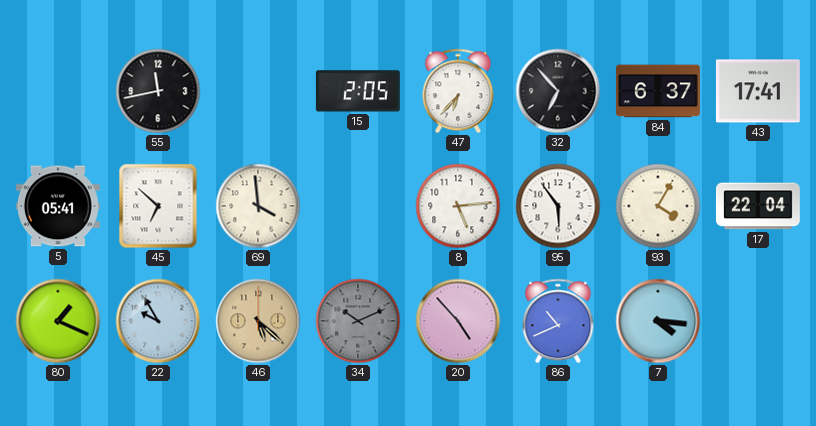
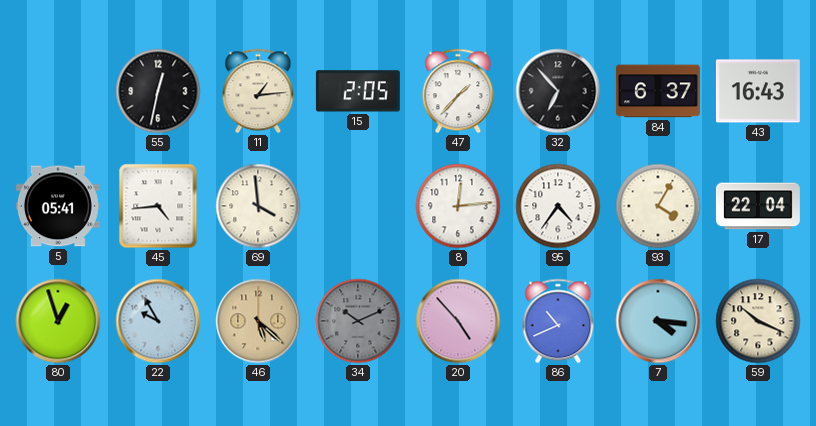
55: 11:43 -> 12:32 (158, 91)
11: none -> 1:14 (258, 91)
47: 6:37 -> 1:37 (458, 91)
43: 17:41 -> 16:43 (758, 91)
45: 6:52 -> 4:44 (158, 206)
8: 5:14 -> 12:14 (458, 206)
95: 5:54 -> 4:36 (558, 206)
80: 1:19 -> 12:57 (58, 321)
59: none -> 10:19 (758, 321)
